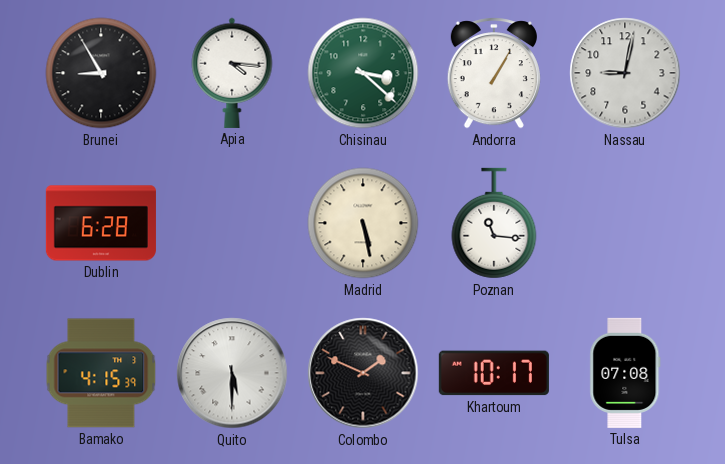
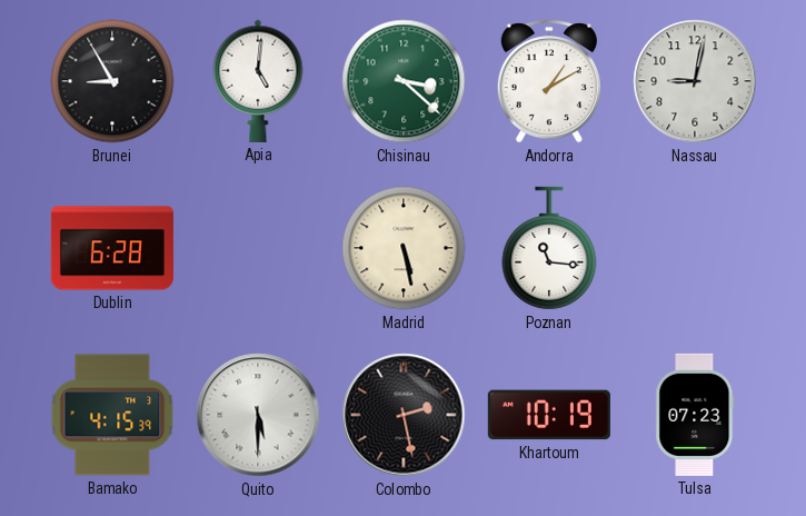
Apia: 4:16 -> 5:01 (258, 81)
Andorra: 1:05 -> 1:10 (549, 81)
Colombo: 1:49 -> 2:28 (404, 415)
Khartoum: 10:17 -> 10:19 (549, 415)
Tulsa: 07:08 -> 07:23 (695, 415)
